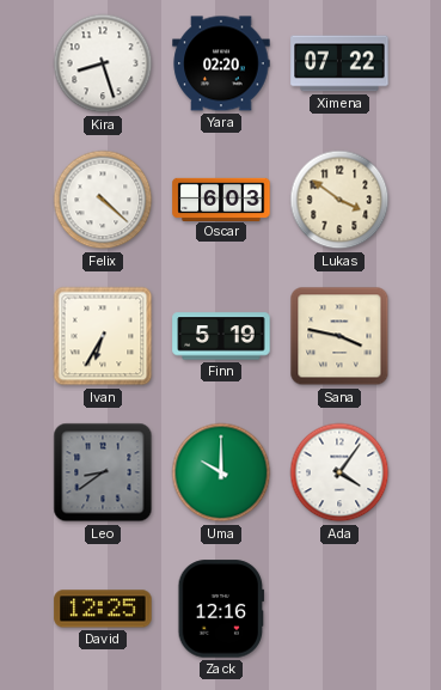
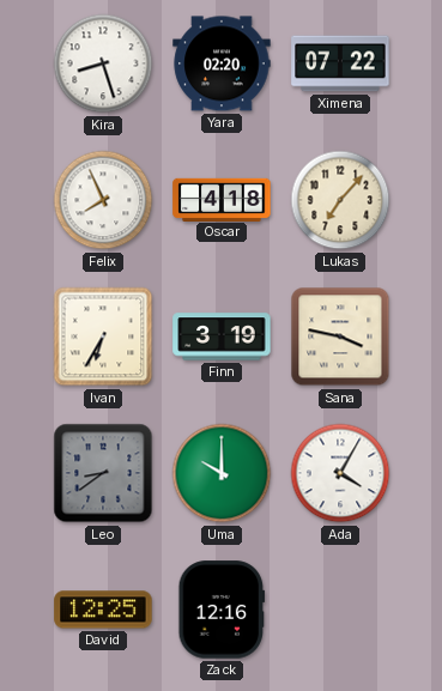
Felix: 4:22 -> 7:56 (103, 200)
Oscar: 6:03 -> 4:18 (222, 199)
Lukas: 3:51 -> 7:07 (340, 200)
Finn: 5:19 -> 3:19 (222, 337)
Ada: 4:06 -> 4:05 (340, 473)
